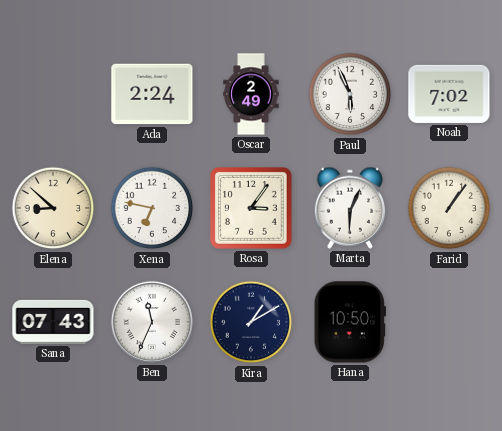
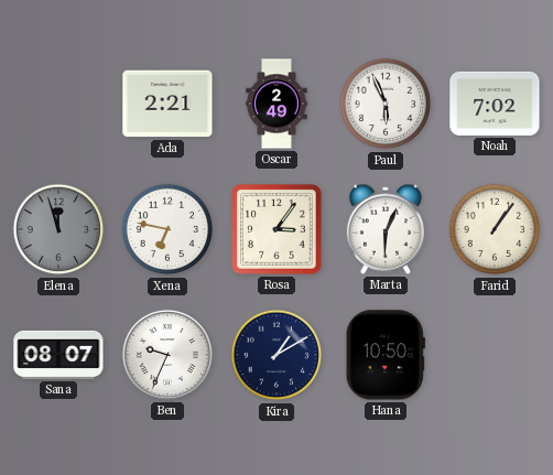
Ada: 2:24 -> 2:21 (167, 104)
Elena: 8:52 -> 11:57 (58, 229)
Elena dial: cream -> grey (58, 229)
Sana: 07:43 -> 08:07 (58, 355)
Ben: 11:34 -> 9:34 (167, 355)
